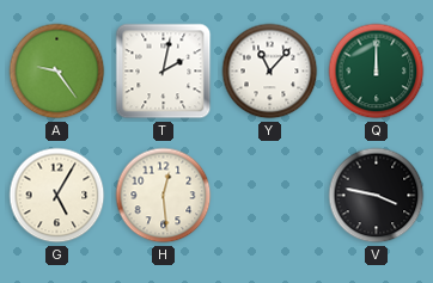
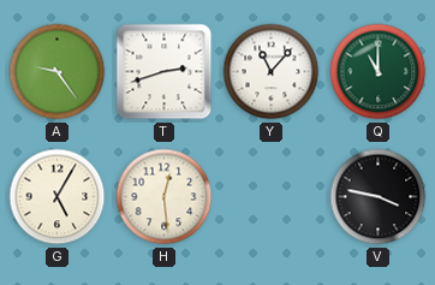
T: 2:02 -> 2:42 (165, 72)
Q: 12:00 -> 11:00 (379, 72)
